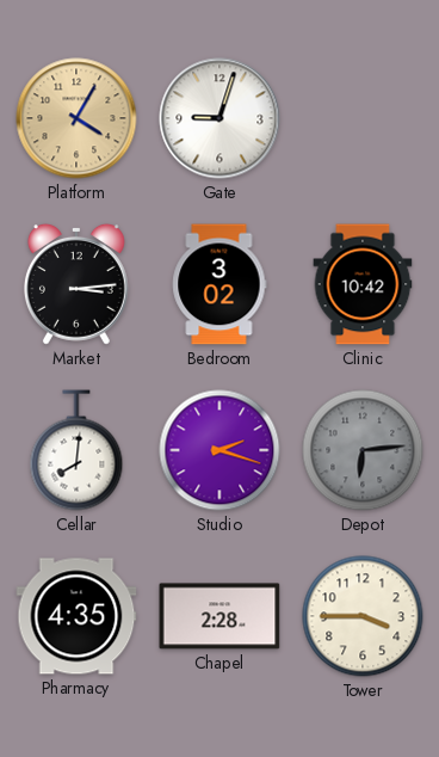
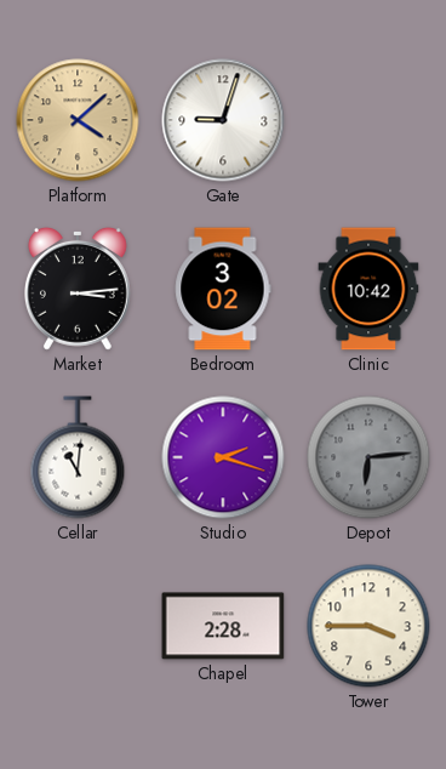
Platform: 4:05 -> 4:08 (78, 120)
Cellar: 8:01 -> 11:01 (78, 457)
Pharmacy: 4:35 -> none (76, 616)
